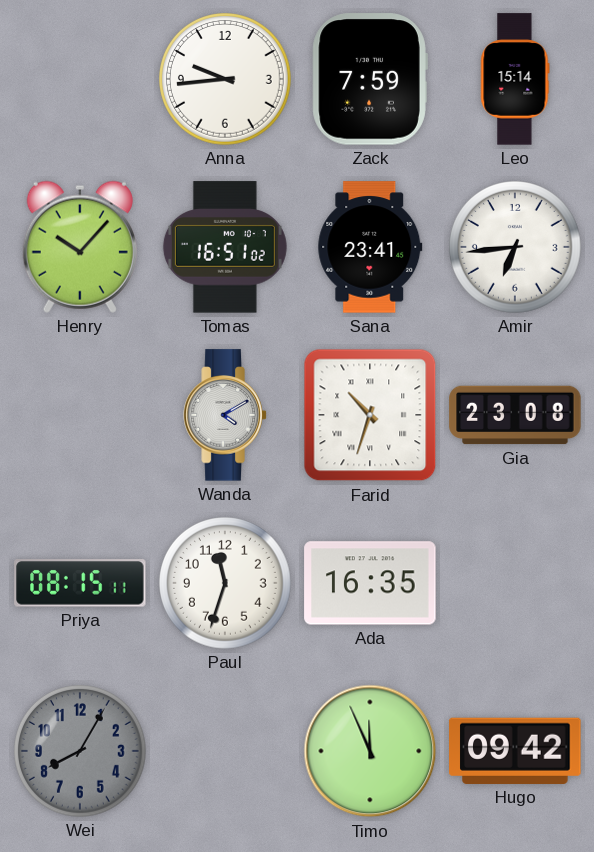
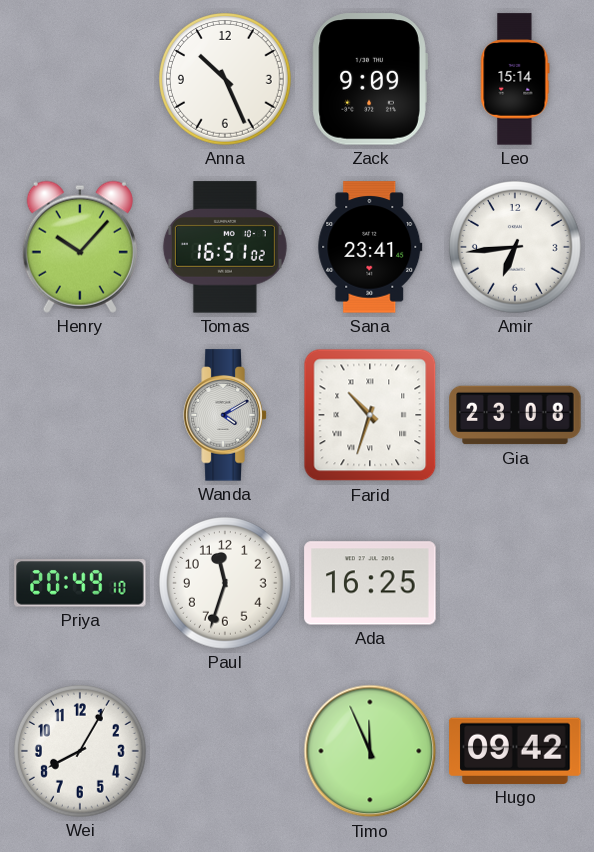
Anna: 9:44 -> 10:26 (226, 80)
Zack: 7:59 -> 9:09 (370, 79)
Priya: 08:15 -> 20:49 (80, 583)
Ada: 16:35 -> 16:25 (370, 583)
Wei dial: grey -> white (81, 752)
